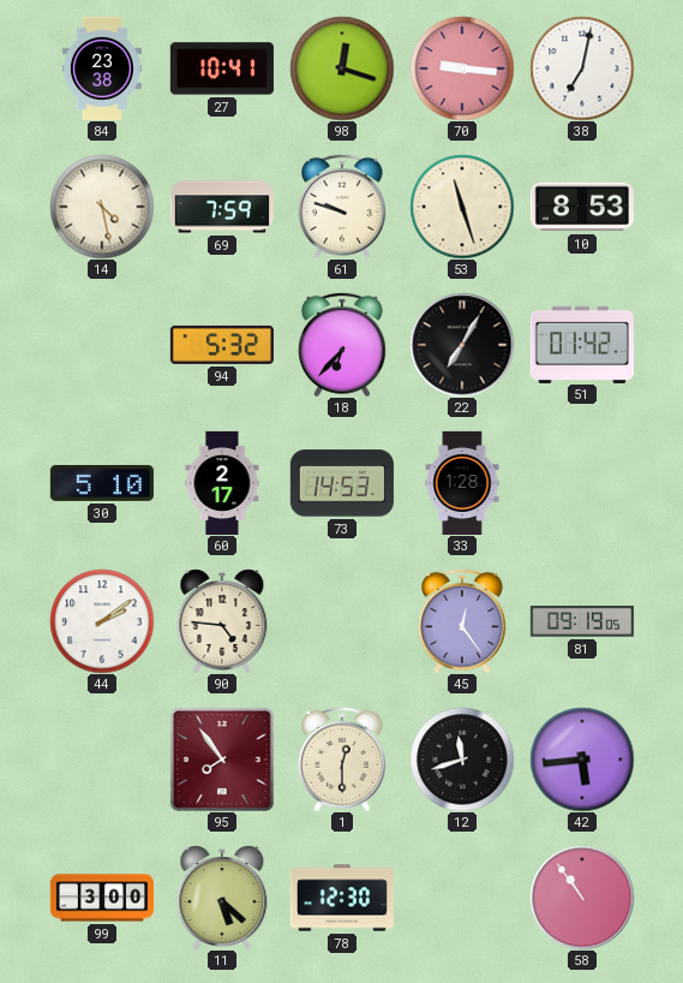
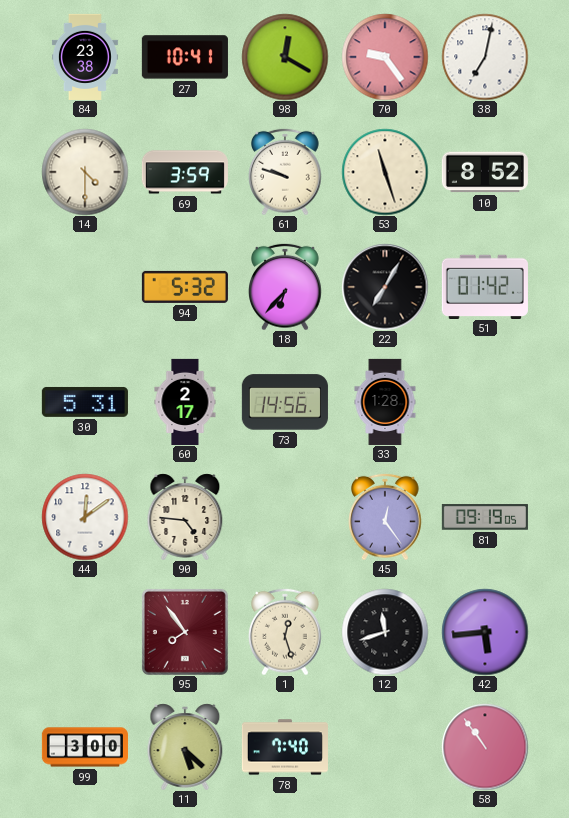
98: 12:18 -> 12:20 (285, 57)
70: 9:16 -> 9:24 (385, 57)
14: 4:28 -> 4:30 (85, 172)
69: 7:59 -> 3:59 (185, 172)
10: 8:53 -> 8:52 (485, 172)
30: 5:10 -> 5:31 (85, 402)
73: 14:53 -> 14:56 (285, 402)
44: 2:09 -> 12:09 (85, 517)
1: 12:30 -> 12:27 (286, 632)
78: 12:30 -> 7:40 (285, 747)
